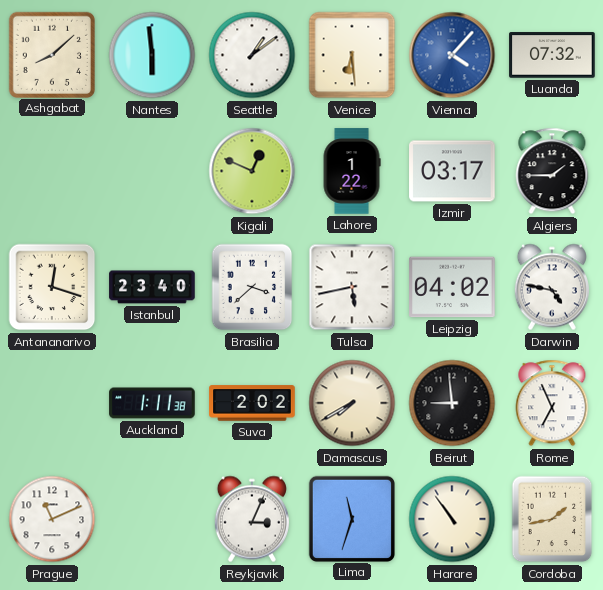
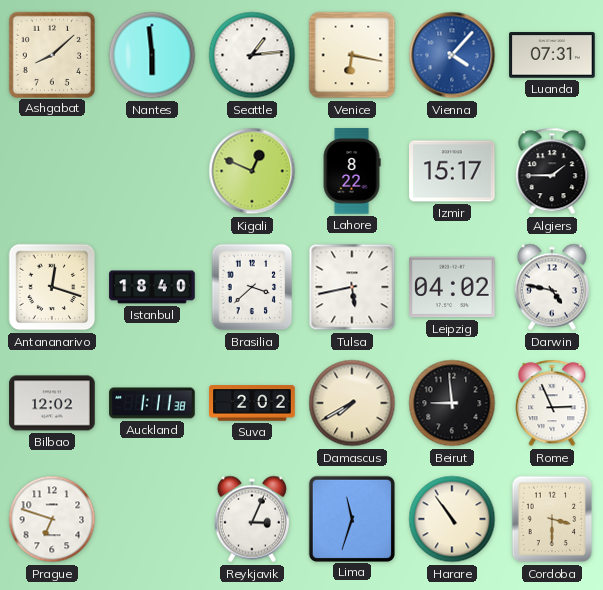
Seattle: 1:09 -> 1:14 (252, 55)
Venice: 6:29 -> 6:17 (352, 55)
Luanda: 07:32 -> 07:31 (552, 55)
Lahore: 1:22 -> 8:22 (352, 171)
Izmir: 03:17 -> 15:17 (452, 171)
Istanbul: 23:40 -> 18:40 (152, 287)
Bilbao: none -> 12:02 (52, 403)
Rome: 6:56 -> 2:56 (552, 403)
Prague: 11:11 -> 6:48 (52, 519)
Cordoba: 1:43 -> 3:30 (552, 519)
